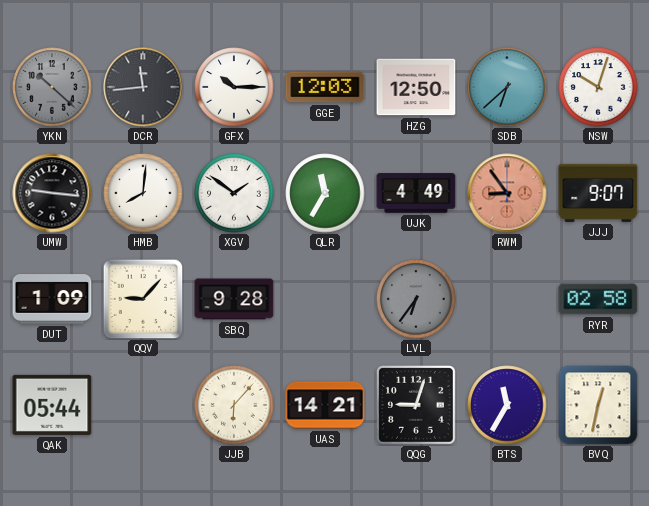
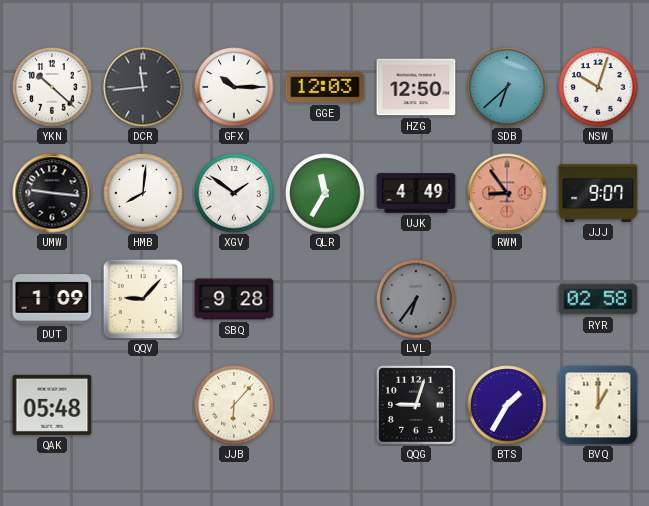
YKN dial: grey -> white (52, 87)
QAK: 05:44 -> 05:48 (52, 405)
UAS: 14:21 -> none (325, 405)
BTS: 11:35 -> 1:35 (507, 405)
BVQ: 12:32 -> 1:00 (598, 405)
